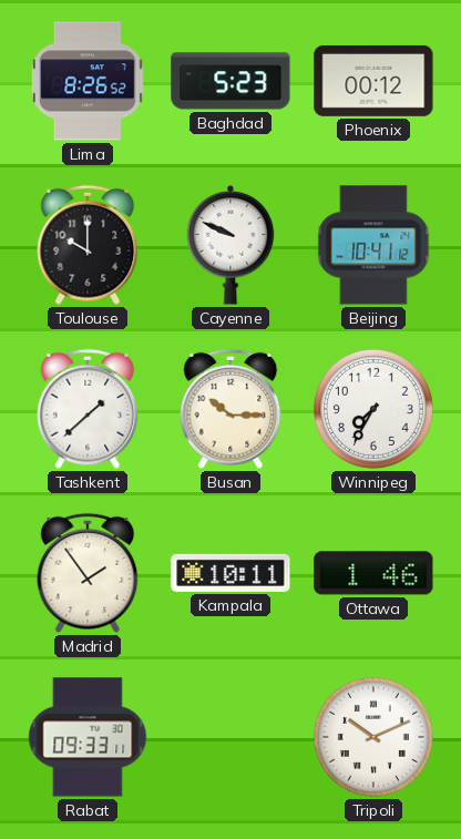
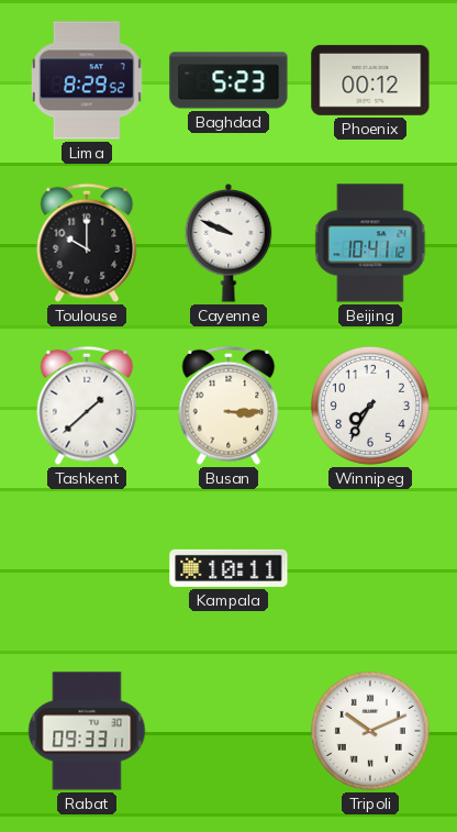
Lima: 8:26 -> 8:29 (87, 80)
Busan: 10:15 -> 3:15 (228, 406)
Madrid: 1:54 -> none (88, 573)
Ottawa: 1:46 -> none (373, 573)
